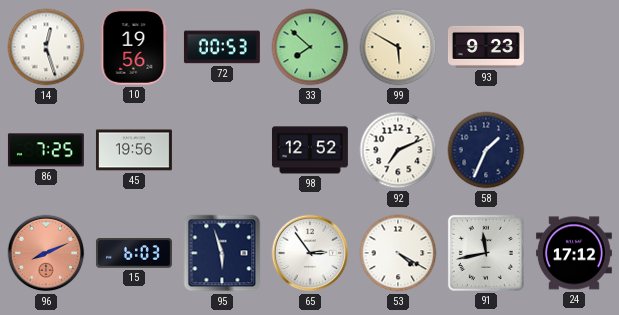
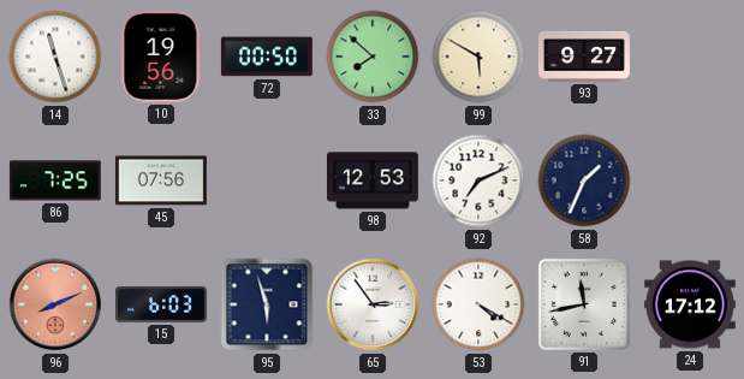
14: 12:27 -> 11:27 (55, 57)
72: 00:53 -> 00:50 (267, 57)
93: 9:23 -> 9:27 (584, 57)
45: 19:56 -> 07:56 (161, 180)
98: 12:52 -> 12:53 (373, 180)
